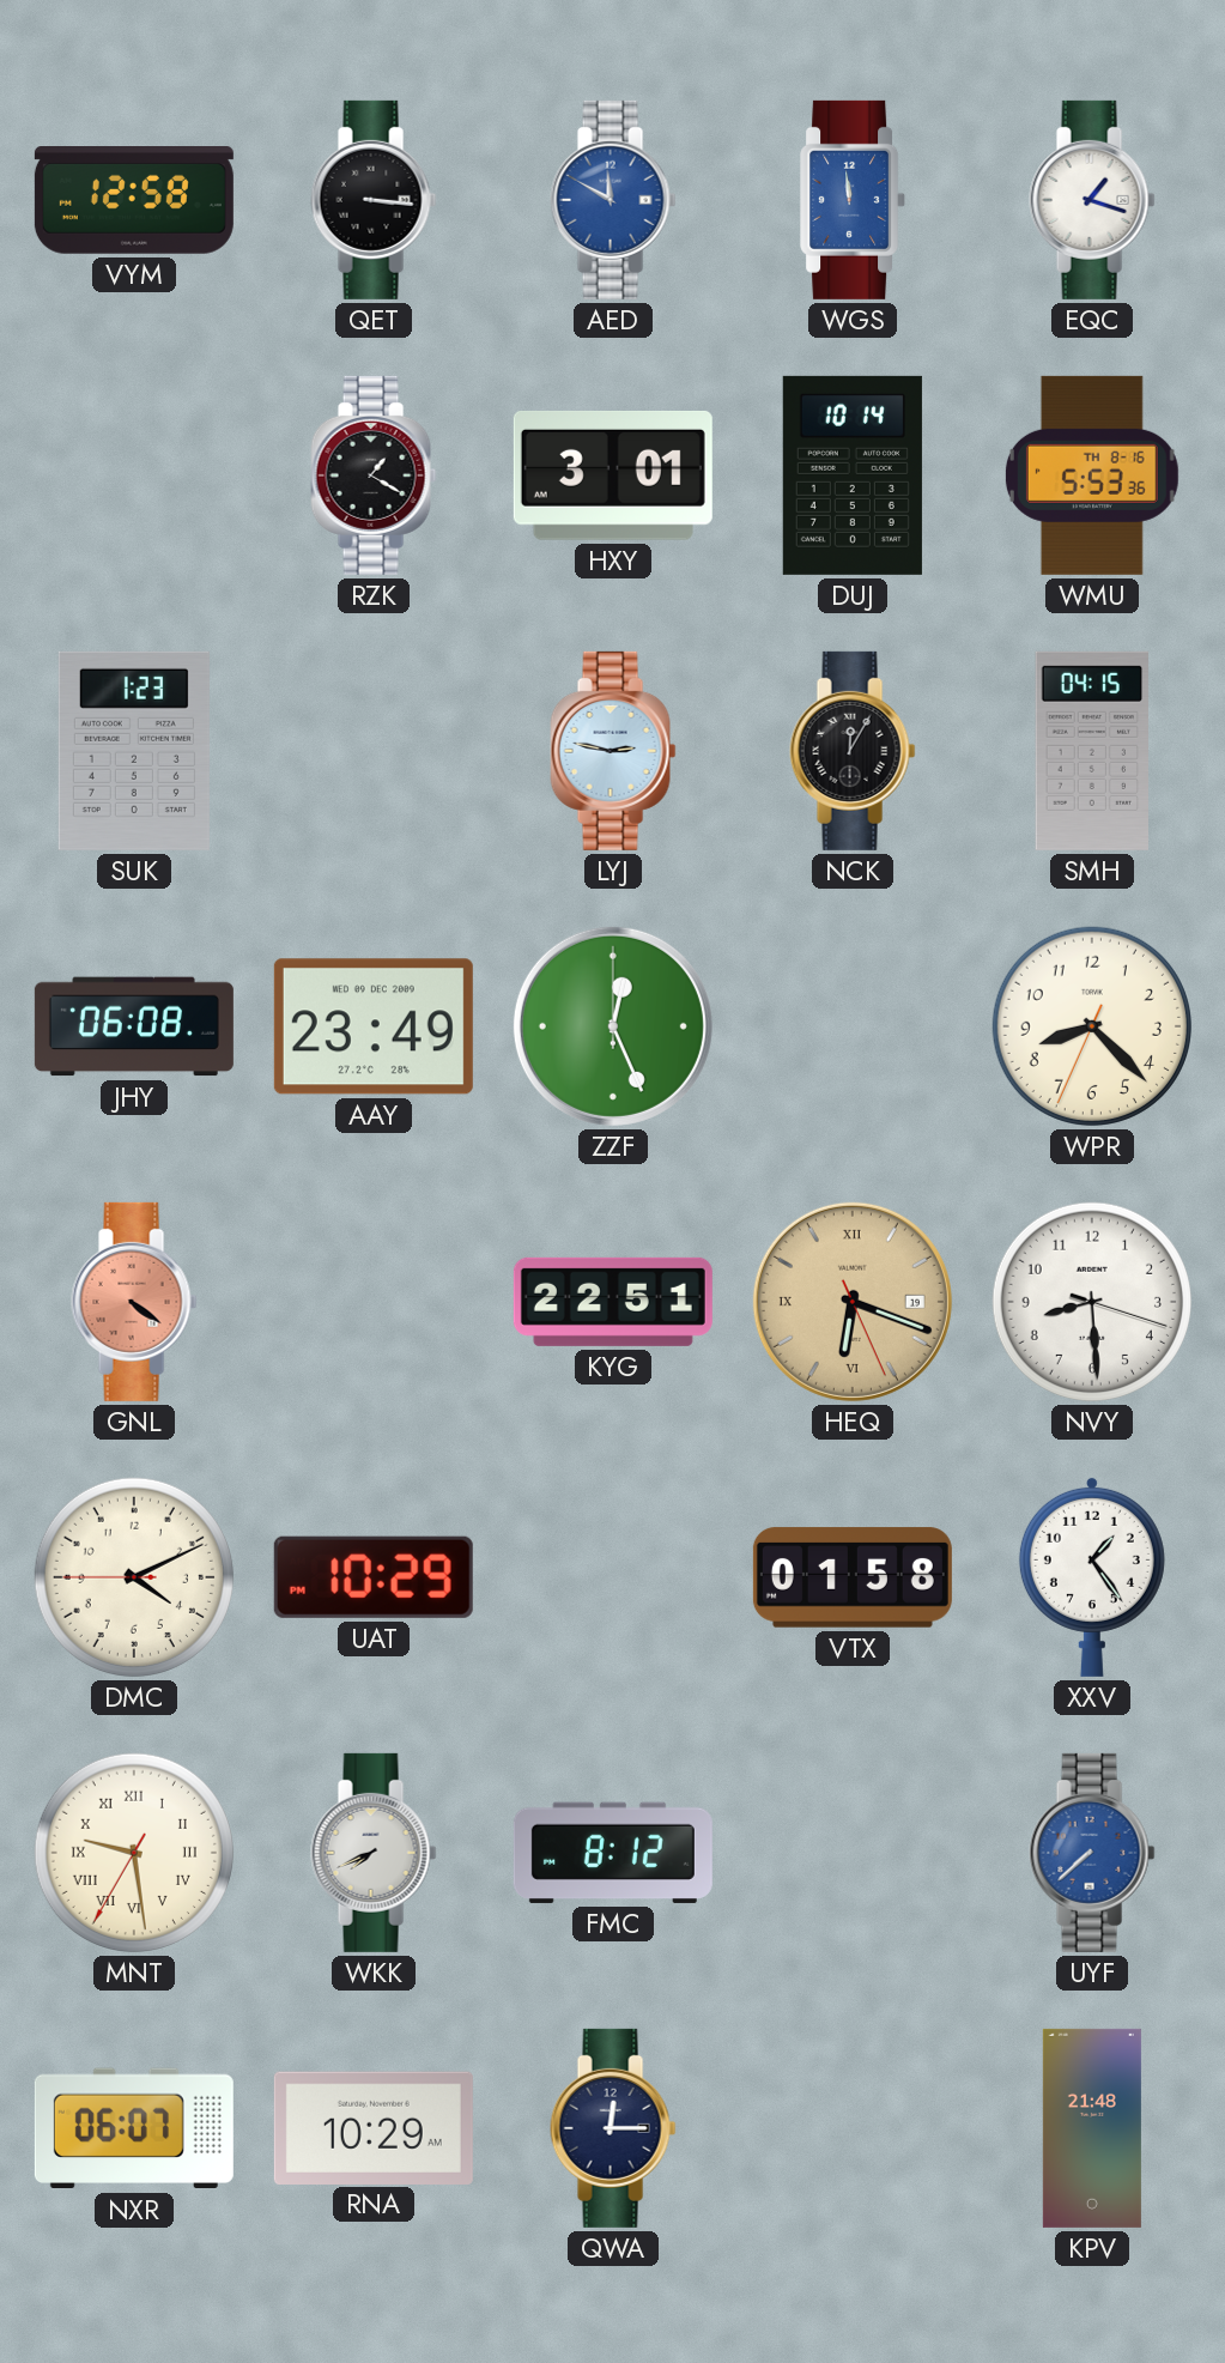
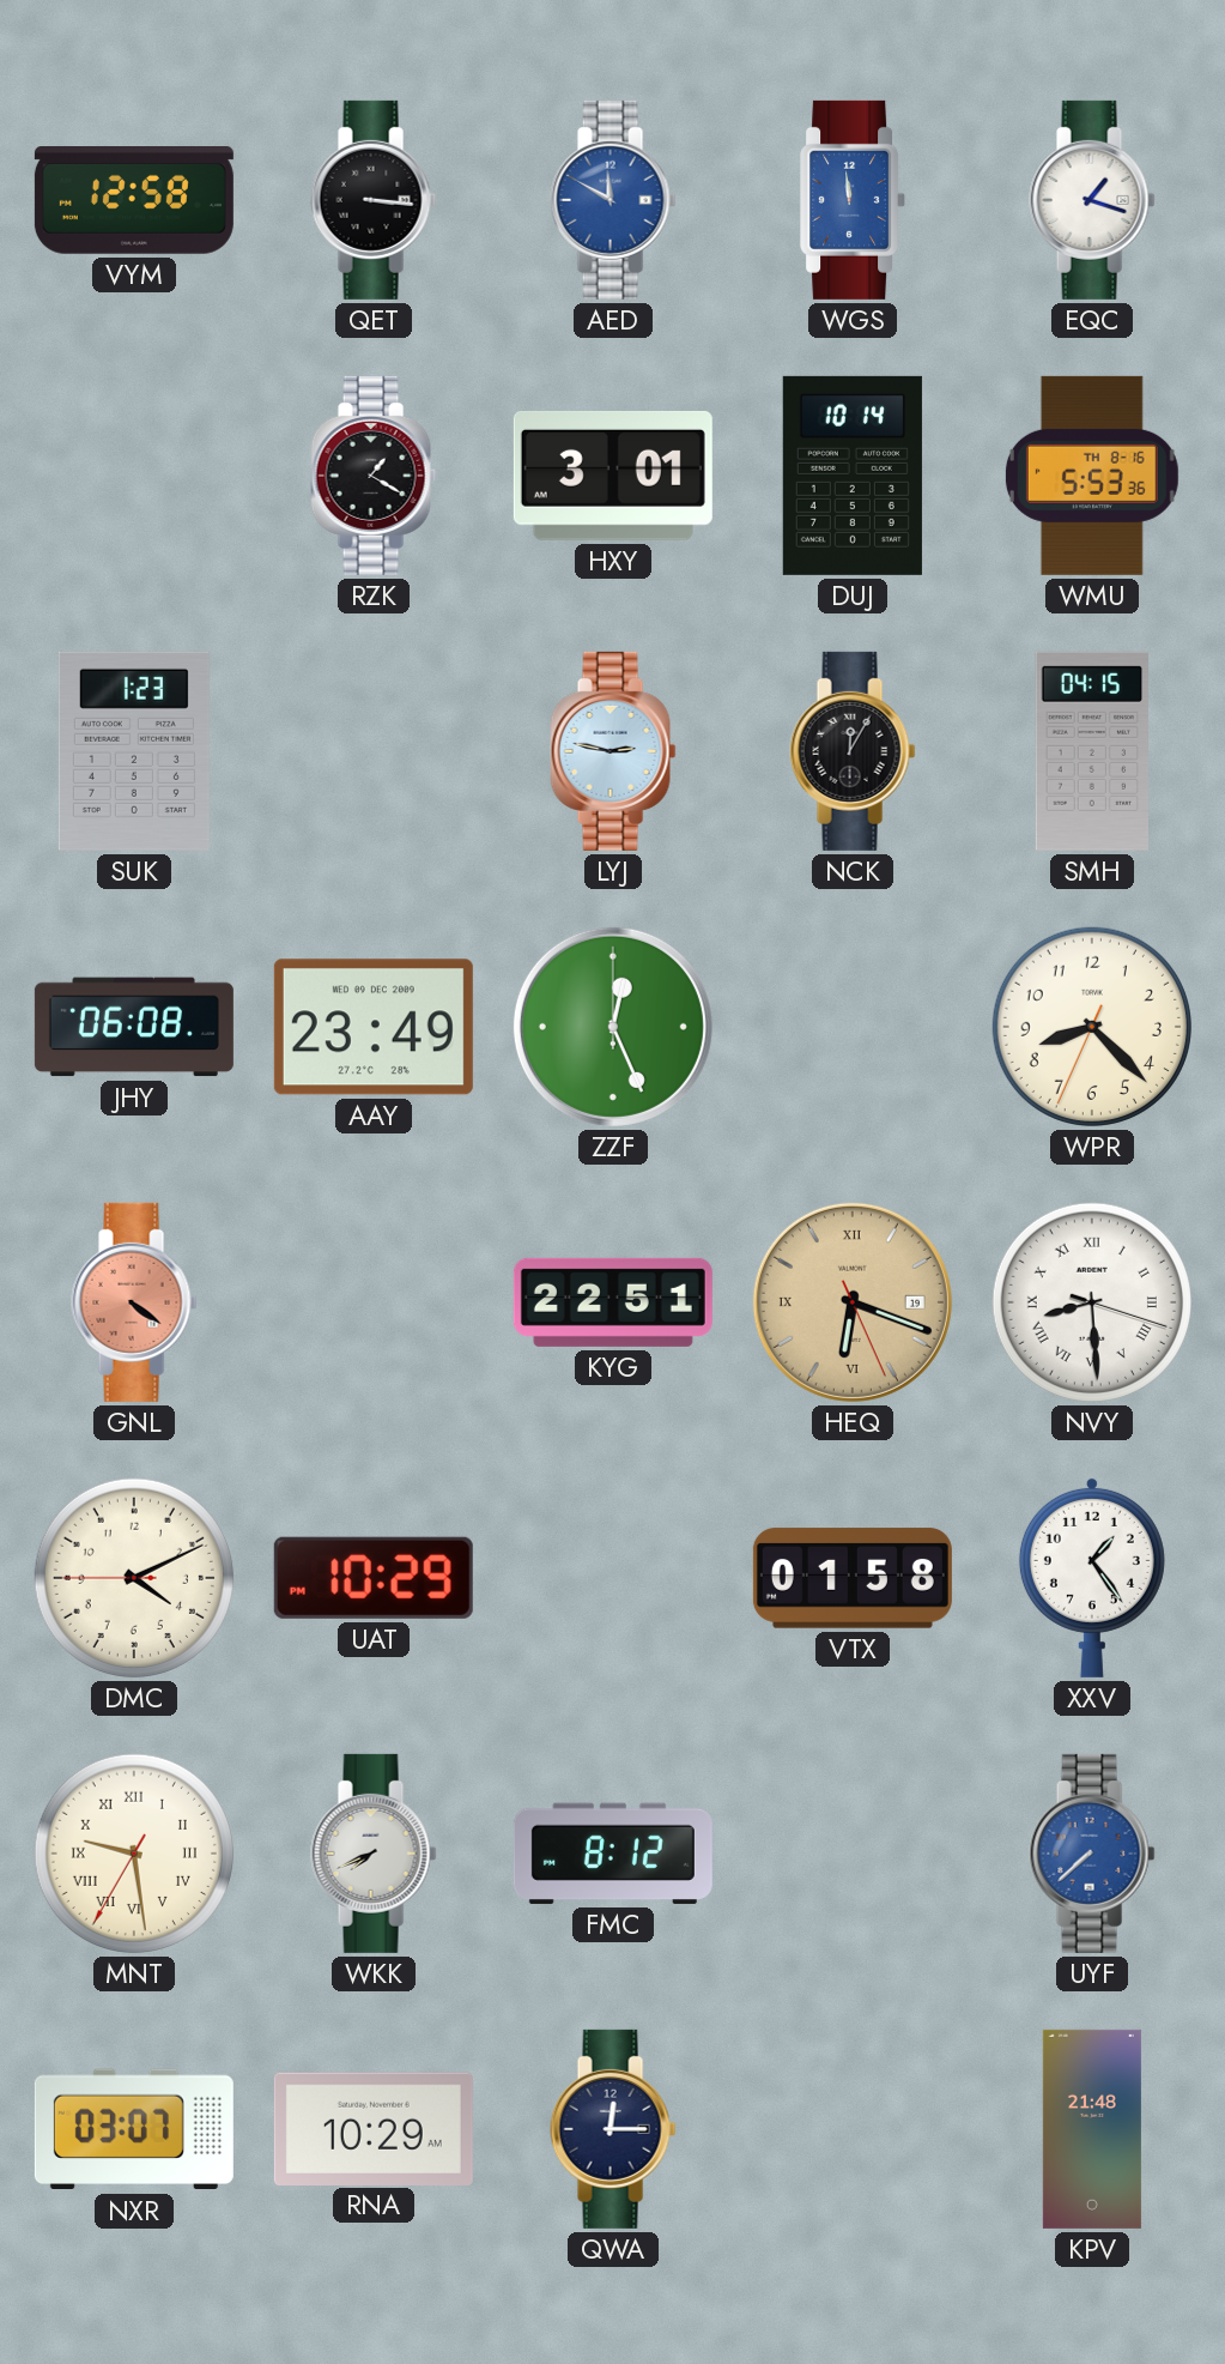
NVY numerals: Arabic -> Roman (1092, 1302)
NXR: 06:07 -> 03:07 (134, 2129)
